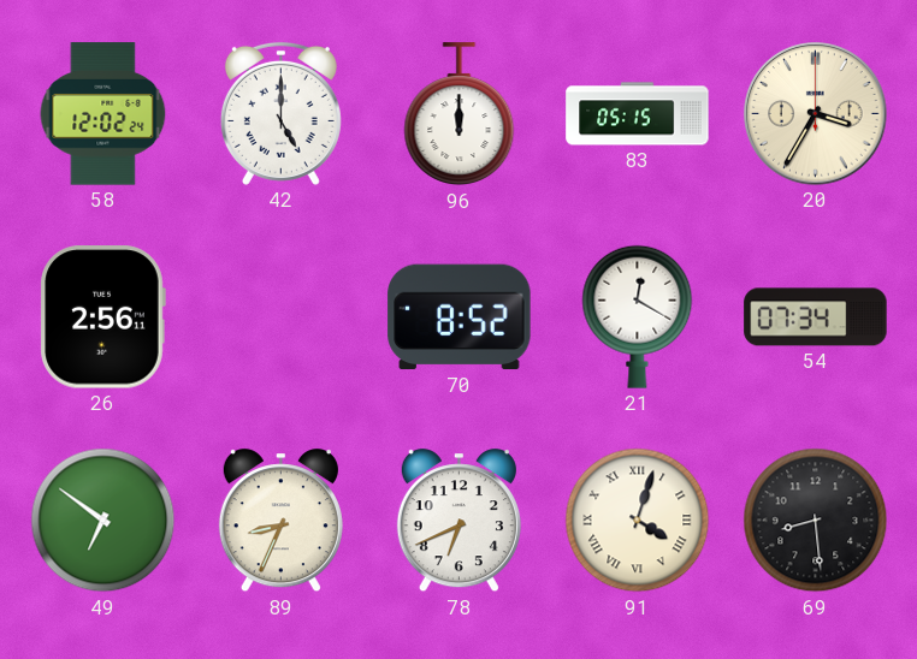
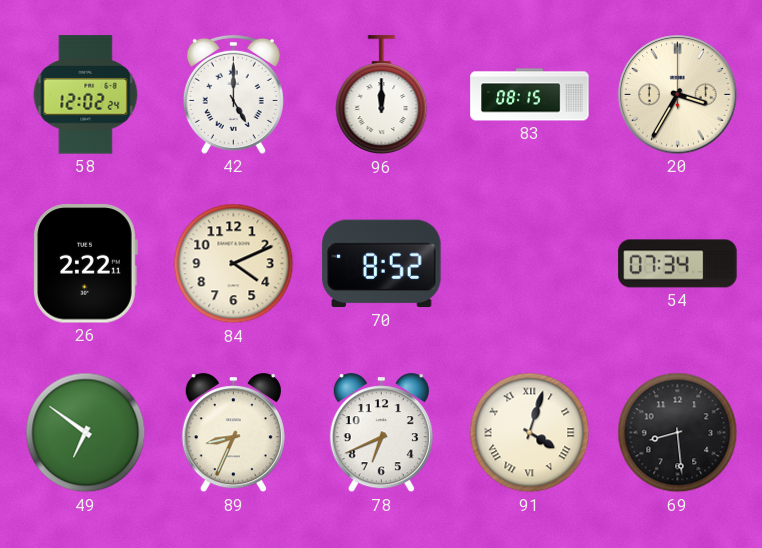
83: 05:15 -> 08:15 (530, 95)
26: 2:56 -> 2:22 (85, 264)
84: none -> 4:11 (234, 264)
21: 12:20 -> none (638, 316)
